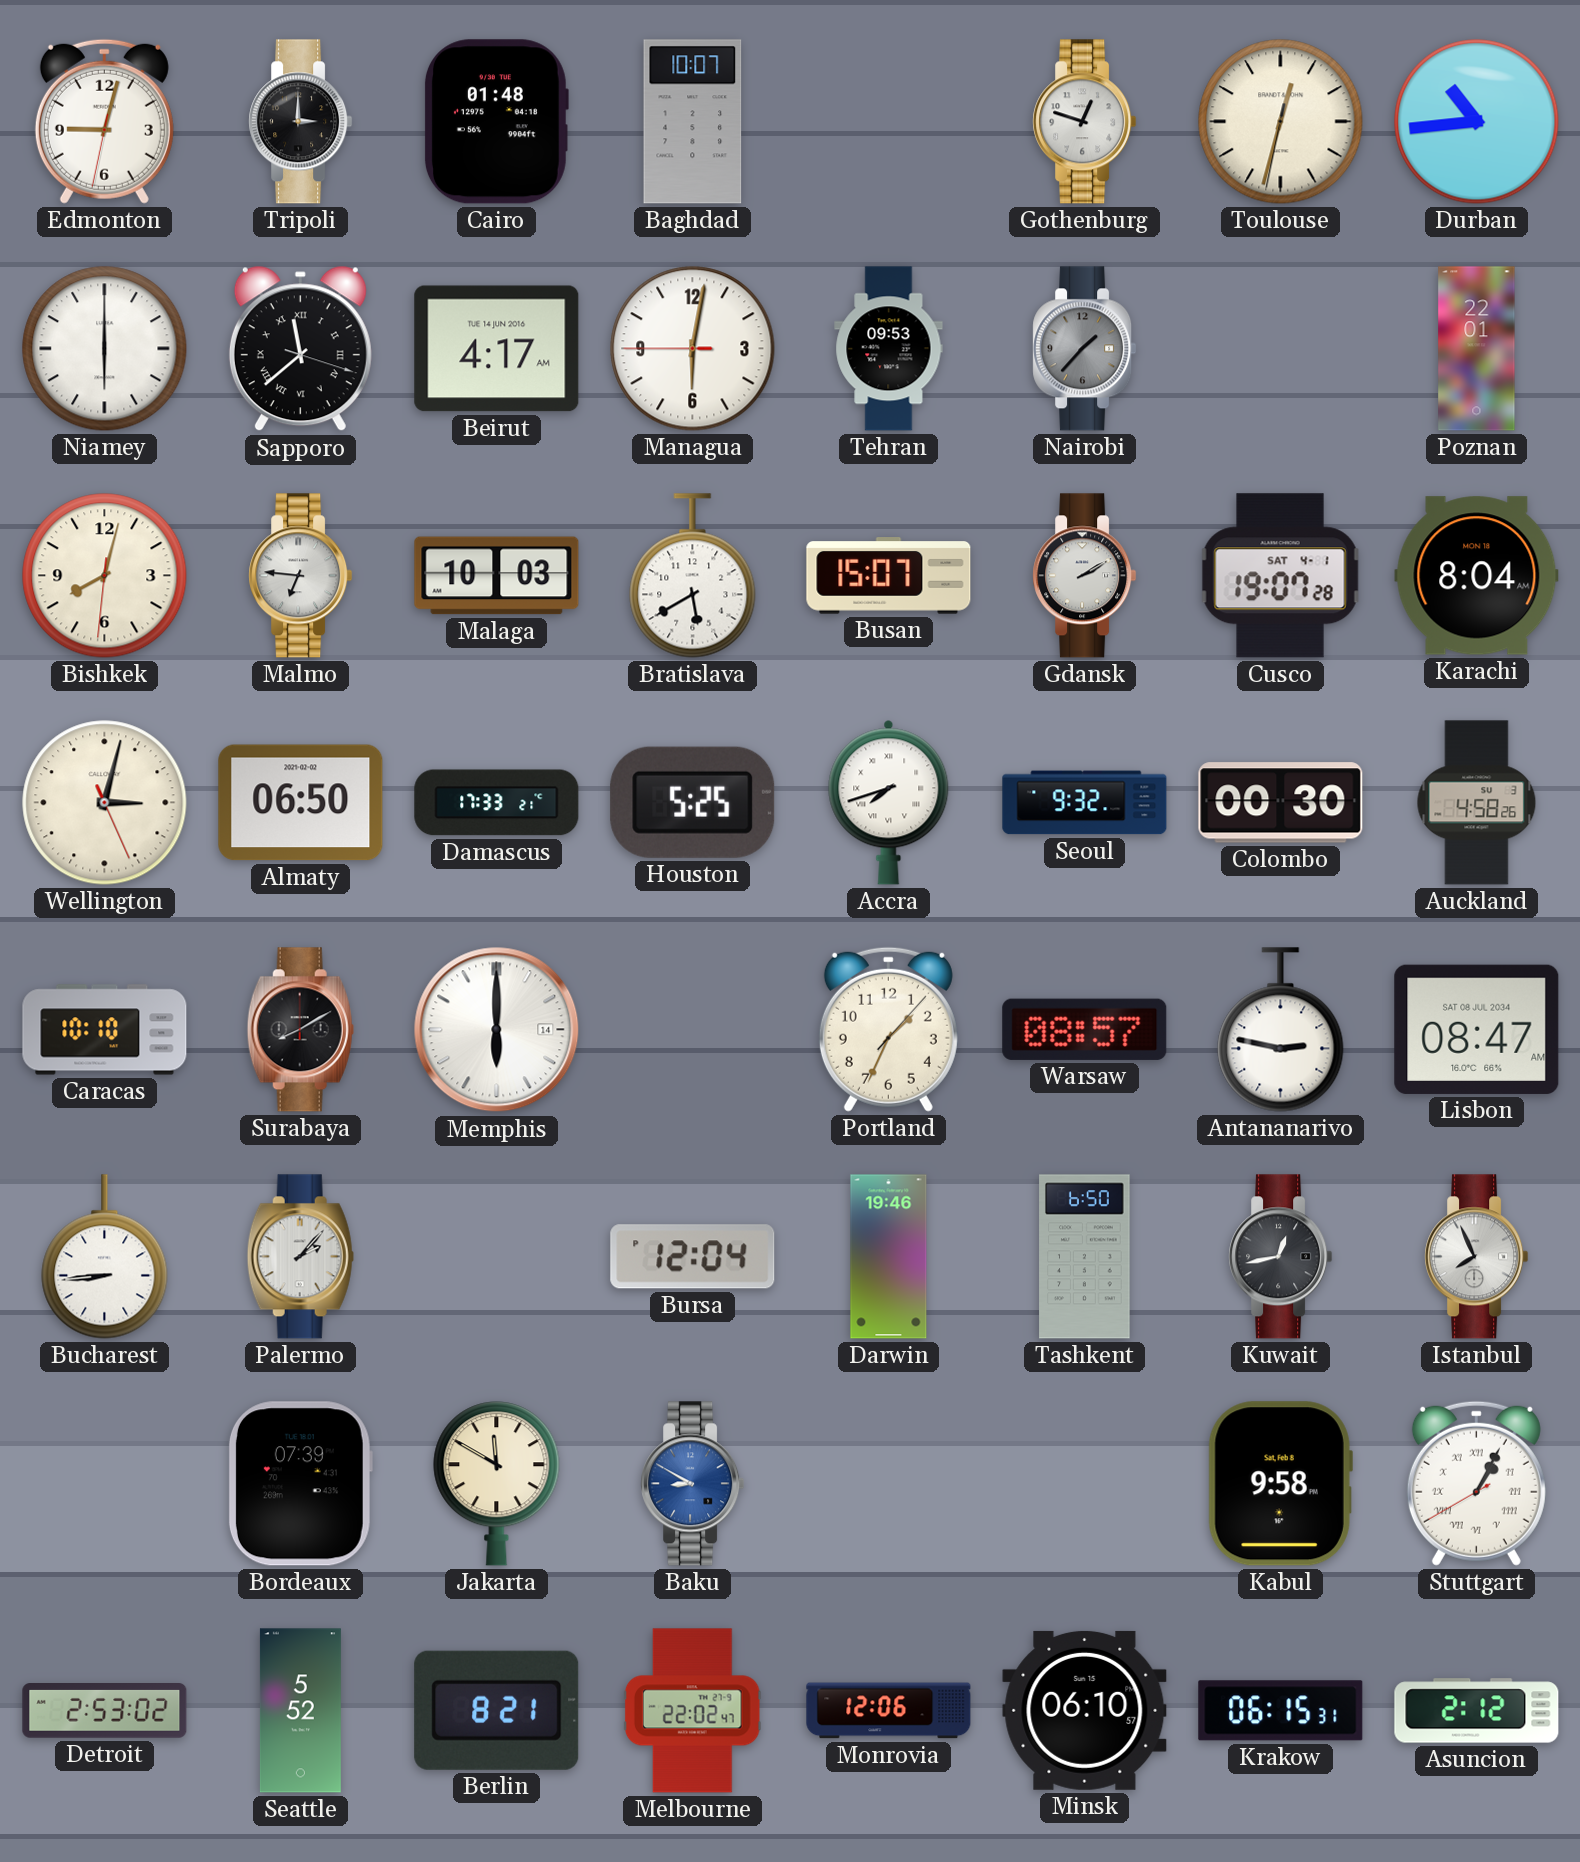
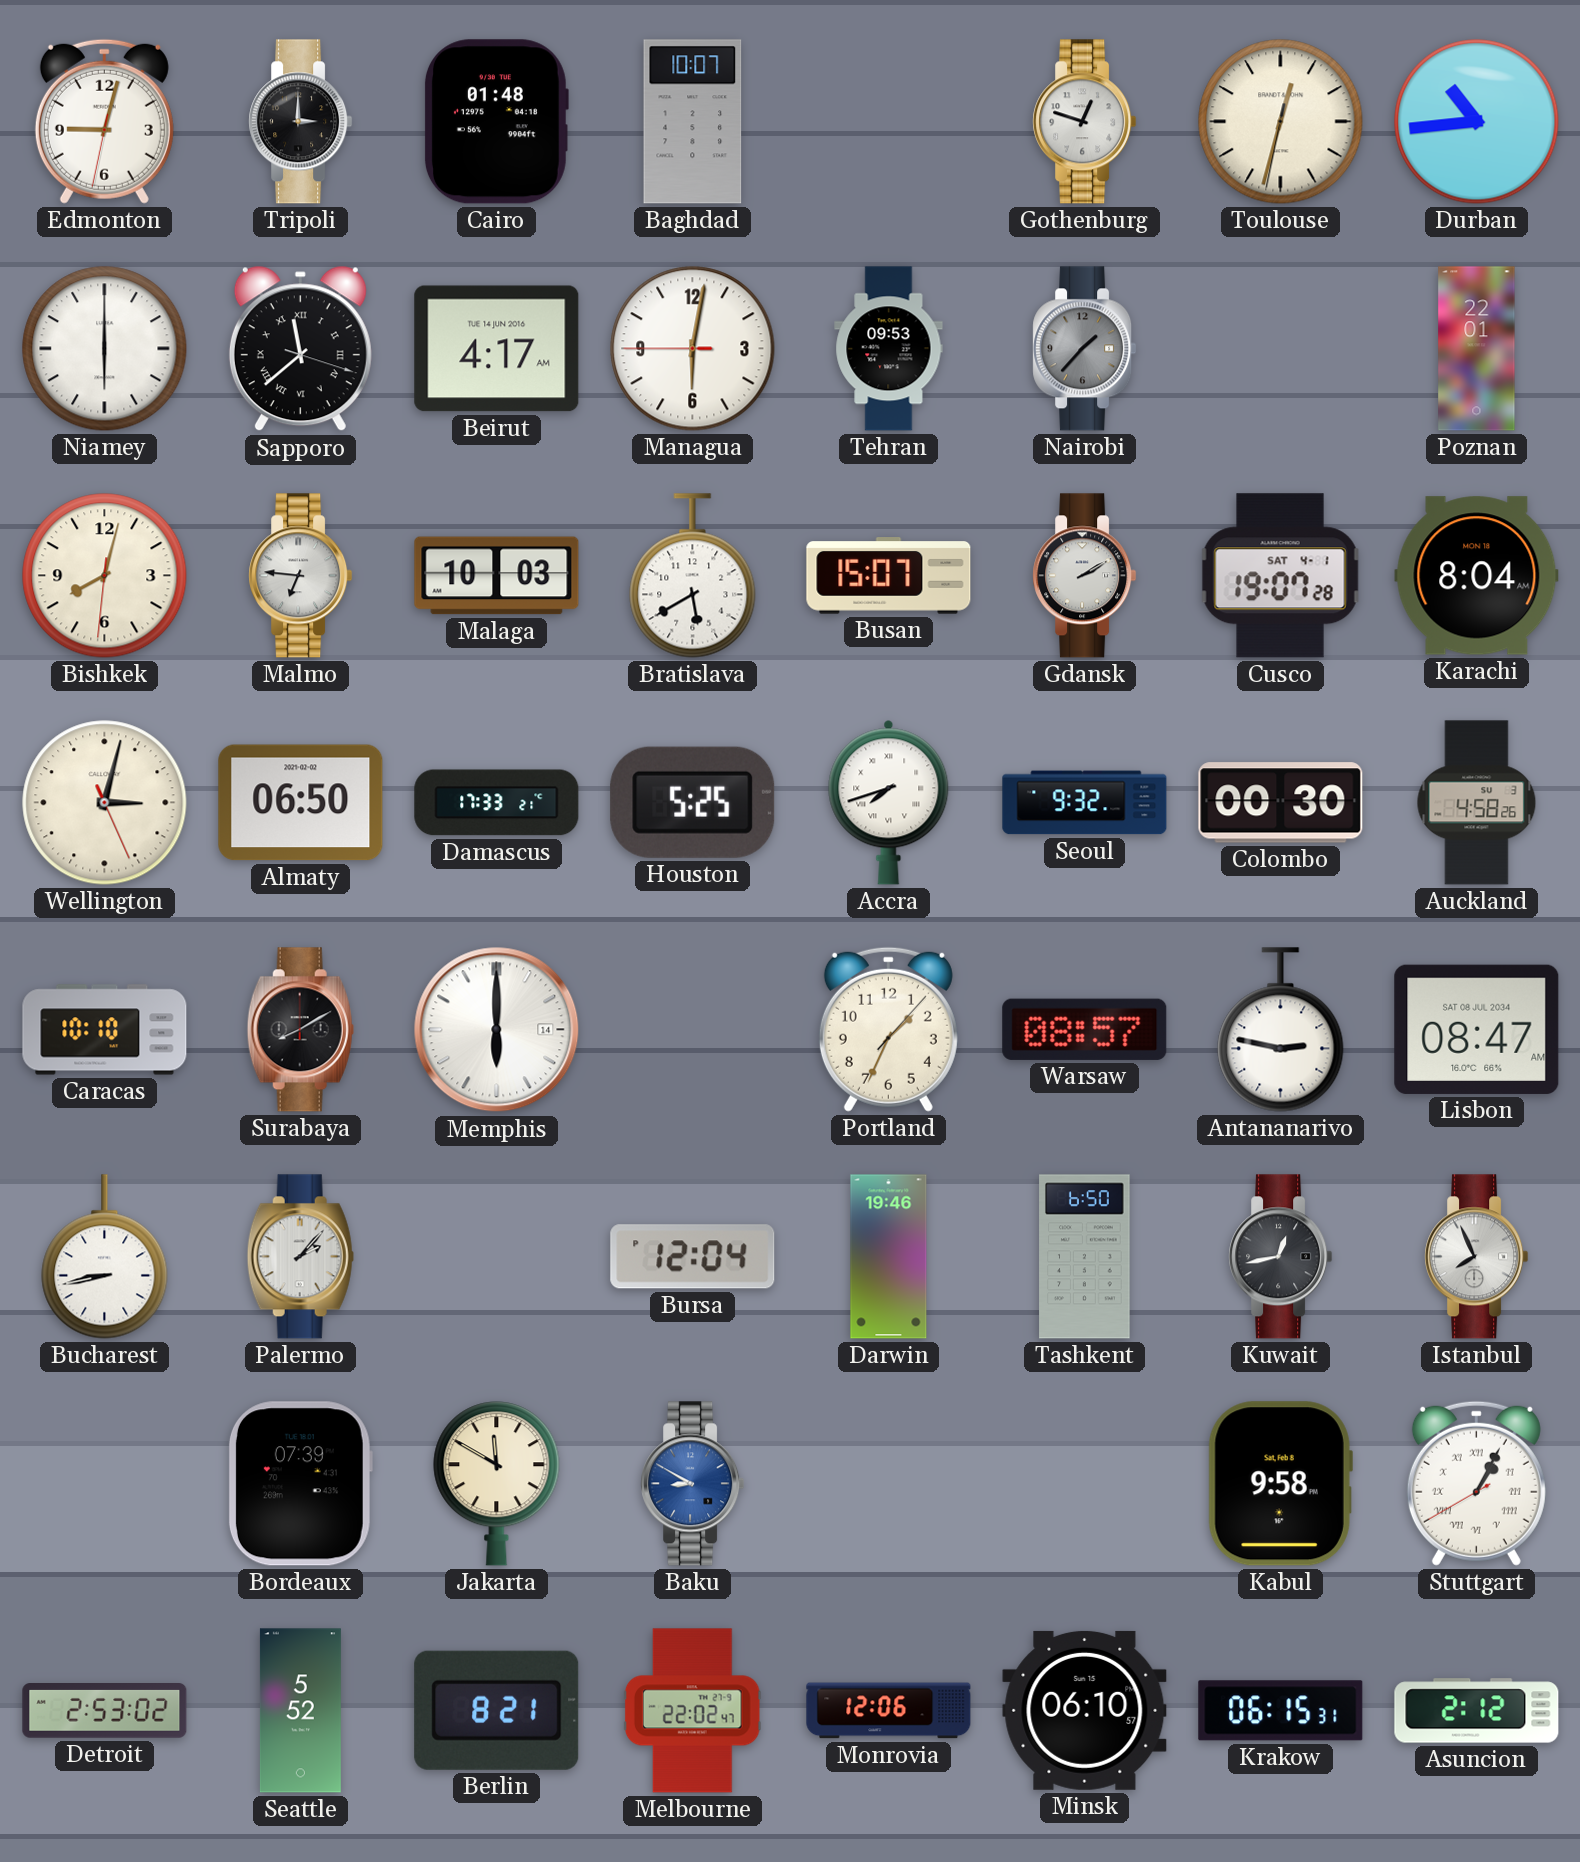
Bucharest: 8:44 -> 8:43 (105, 1257)
